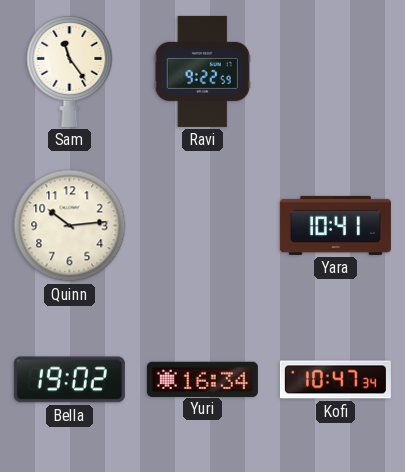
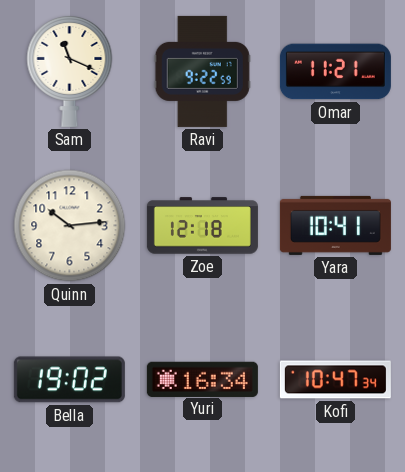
Sam: 11:24 -> 11:19 (70, 71)
Omar: none -> 11:21 (335, 72)
Zoe: none -> 12:18 (202, 226)
